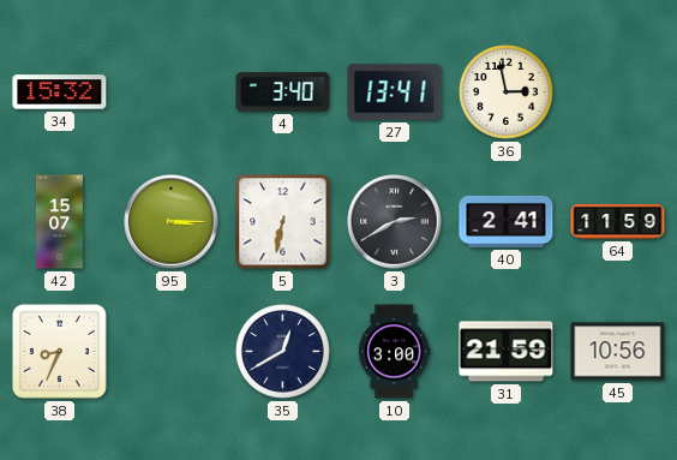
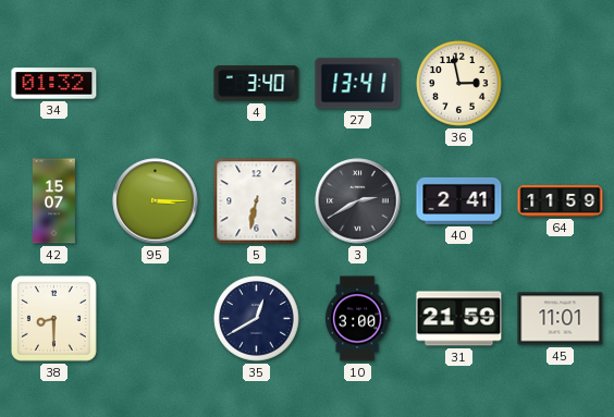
34: 15:32 -> 01:32 (54, 84)
38: 8:34 -> 8:30 (53, 318)
45: 10:56 -> 11:01 (561, 319)
